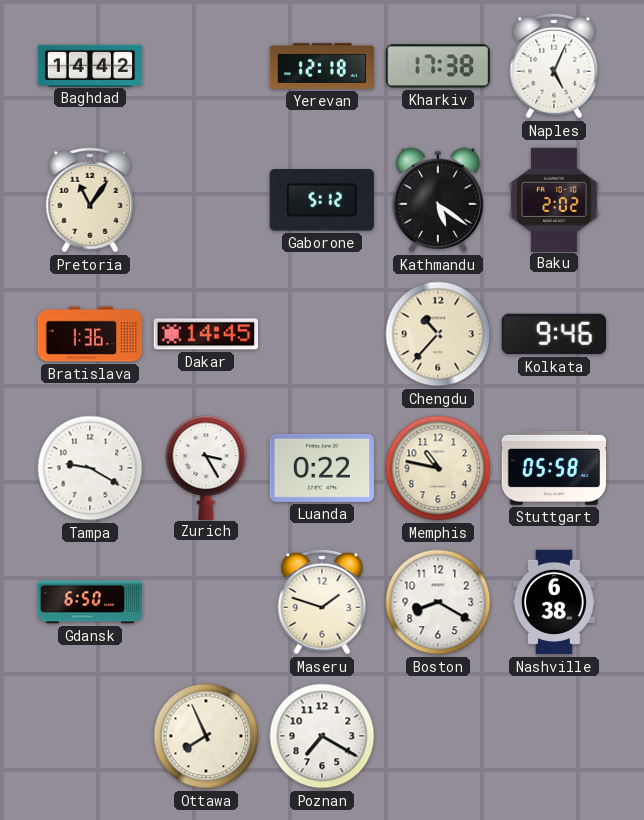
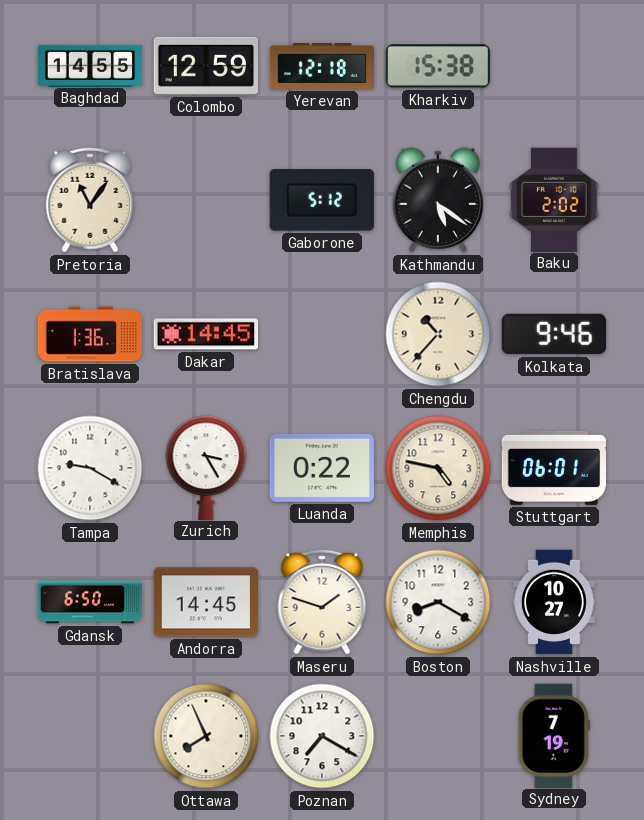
Baghdad: 14:42 -> 14:55 (90, 65)
Colombo: none -> 12:59 (205, 66)
Kharkiv: 17:38 -> 15:38 (438, 66)
Naples: 5:04 -> none (554, 66)
Memphis: 10:47 -> 4:47 (438, 468)
Stuttgart: 05:58 -> 06:01 (553, 468)
Andorra: none -> 14:45 (205, 602)
Nashville: 6:38 -> 10:27 (554, 602)
Sydney: none -> 7:19 (554, 735)
